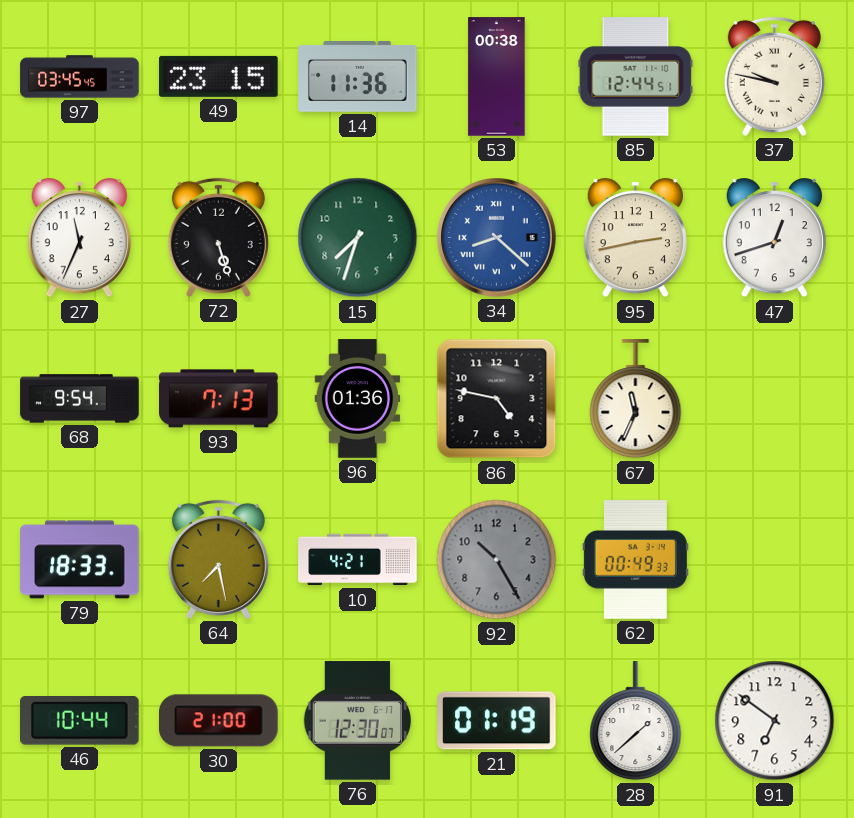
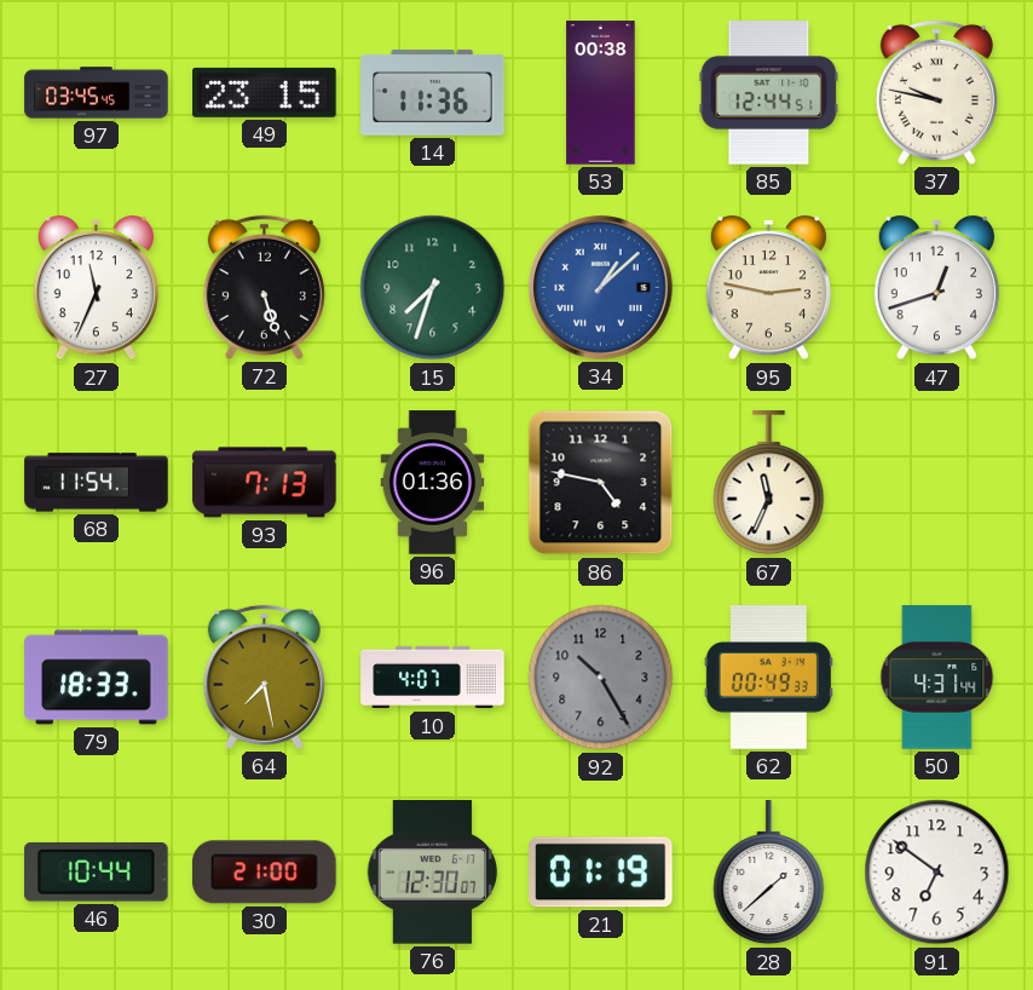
34: 8:22 -> 1:08 (601, 288)
95: 2:43 -> 2:47 (768, 288)
68: 9:54 -> 11:54 (97, 483)
10: 4:21 -> 4:07 (433, 678)
50: none -> 4:31 (937, 678)
